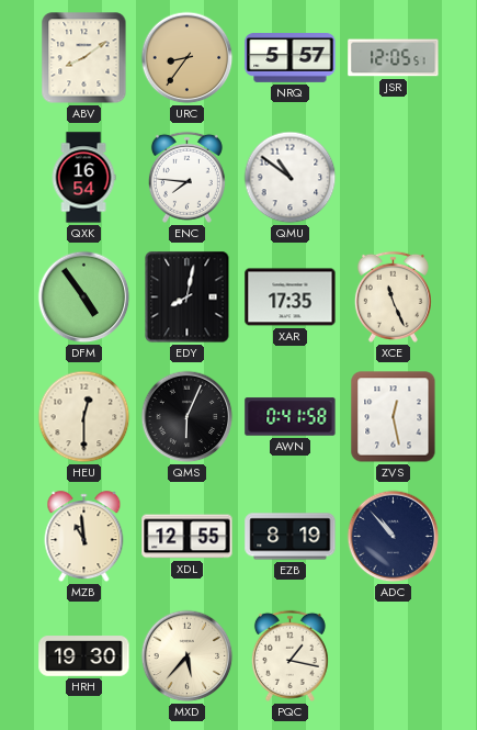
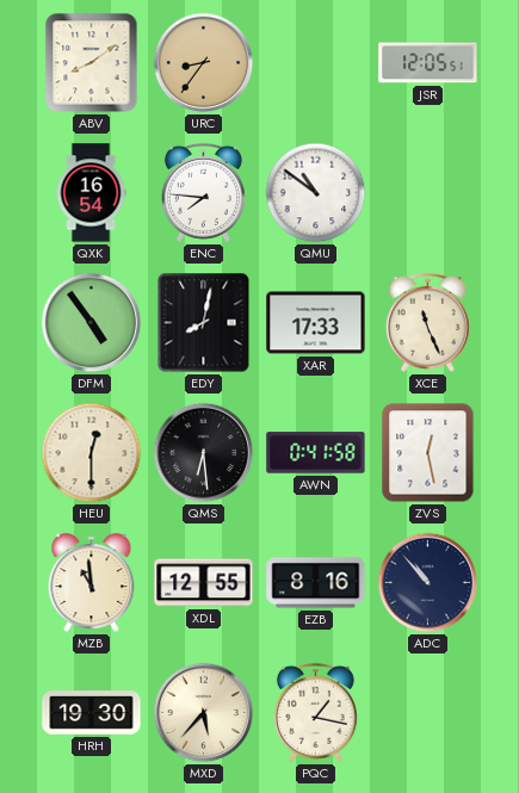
NRQ: 5:57 -> none (291, 58)
XAR: 17:35 -> 17:33 (316, 323)
QMS: 6:04 -> 6:29 (204, 453)
EZB: 8:19 -> 8:16 (316, 583)
